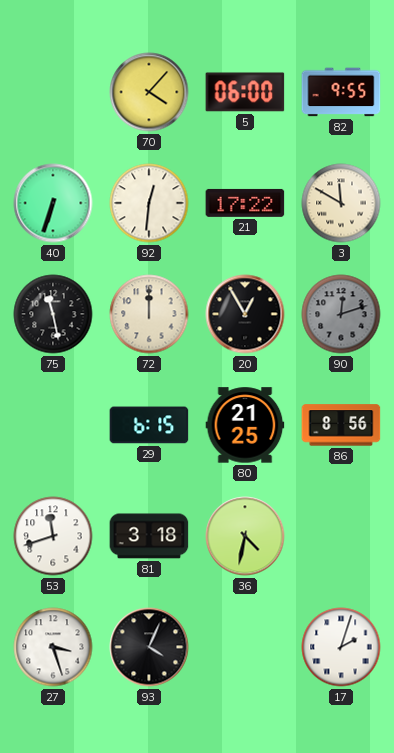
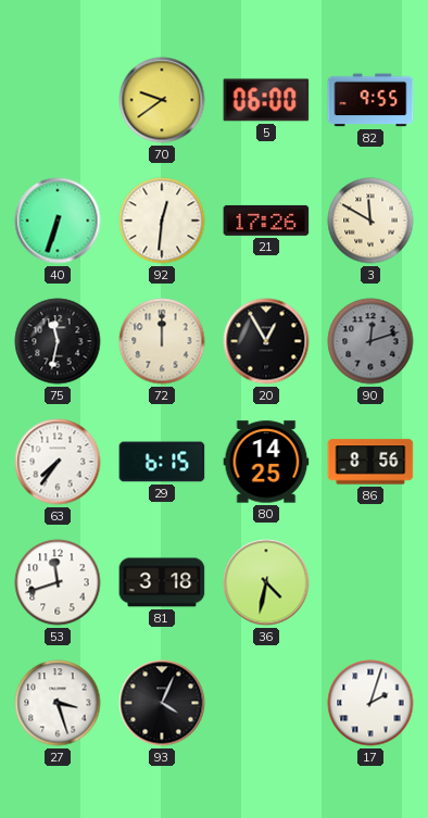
70: 4:07 -> 9:39 (162, 100)
21: 17:22 -> 17:26 (266, 221)
75: 11:28 -> 11:32 (58, 341)
63: none -> 7:36 (58, 462)
80: 21:25 -> 14:25 (266, 462)
